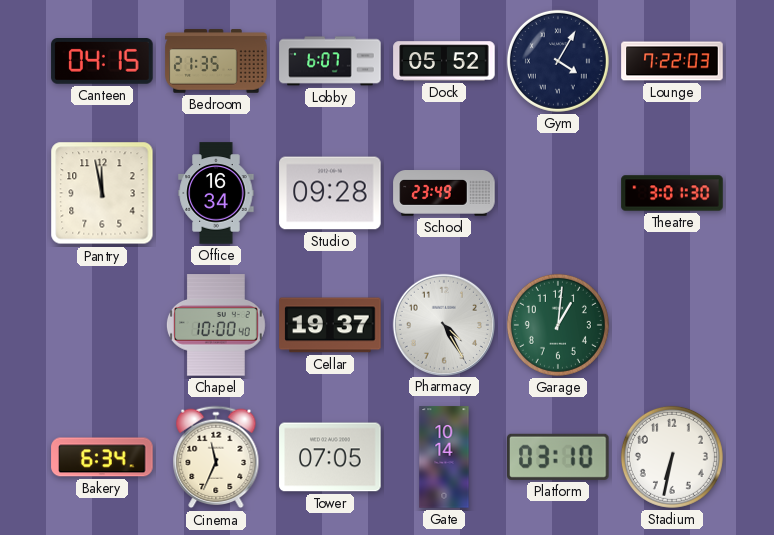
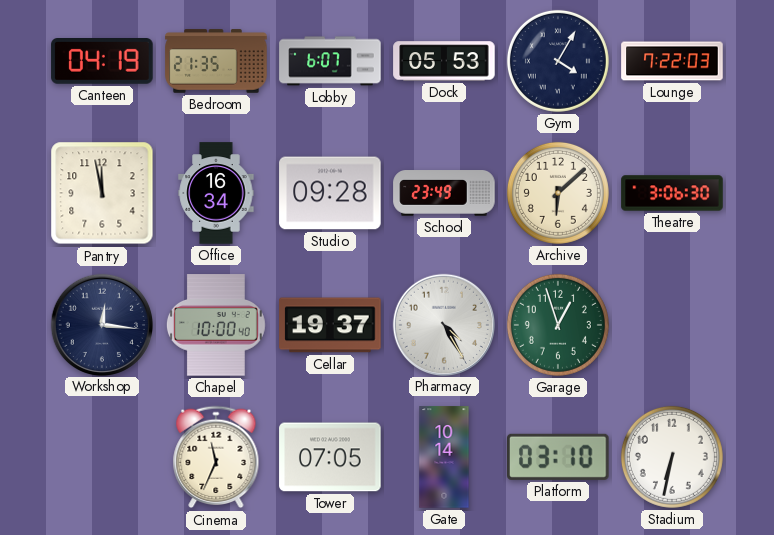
Canteen: 04:15 -> 04:19 (102, 62)
Dock: 05:52 -> 05:53 (444, 61)
Archive: none -> 6:08 (558, 193)
Theatre: 3:01 -> 3:06 (672, 193)
Workshop: none -> 12:16 (101, 324)
Garage: 1:01 -> 12:57 (558, 325)
Bakery: 6:34 -> none (102, 457)
